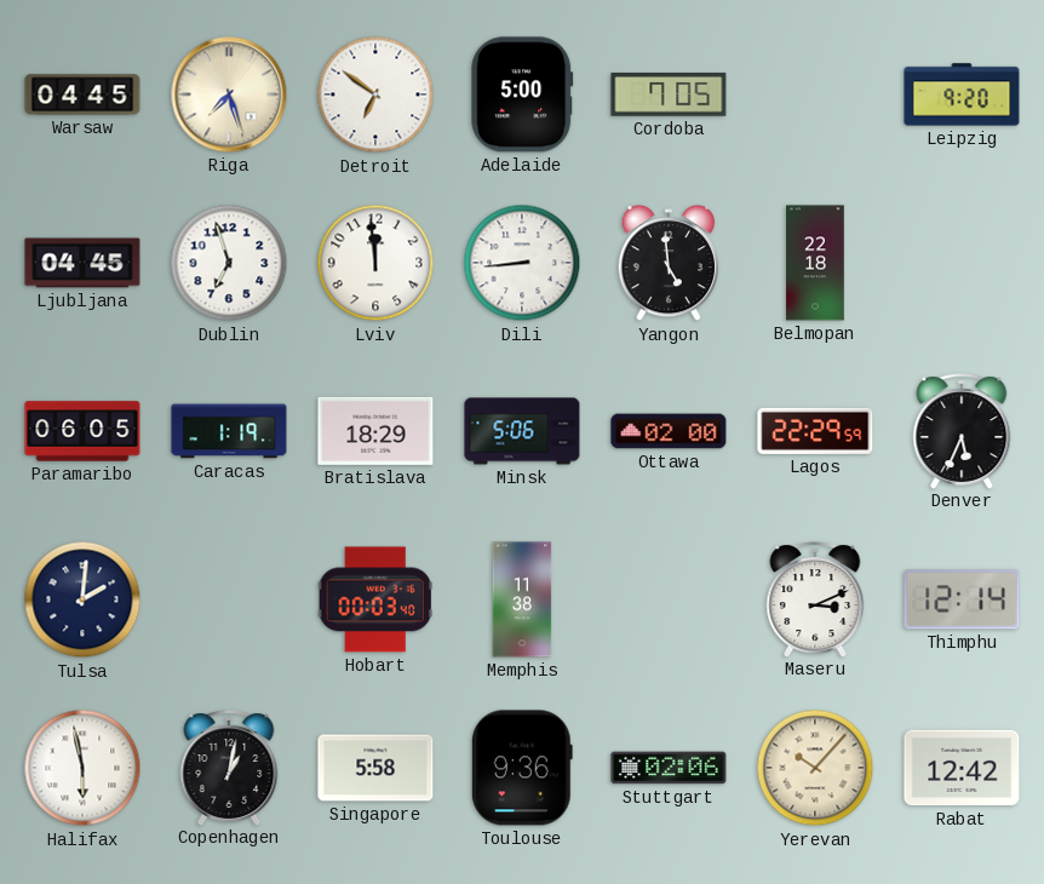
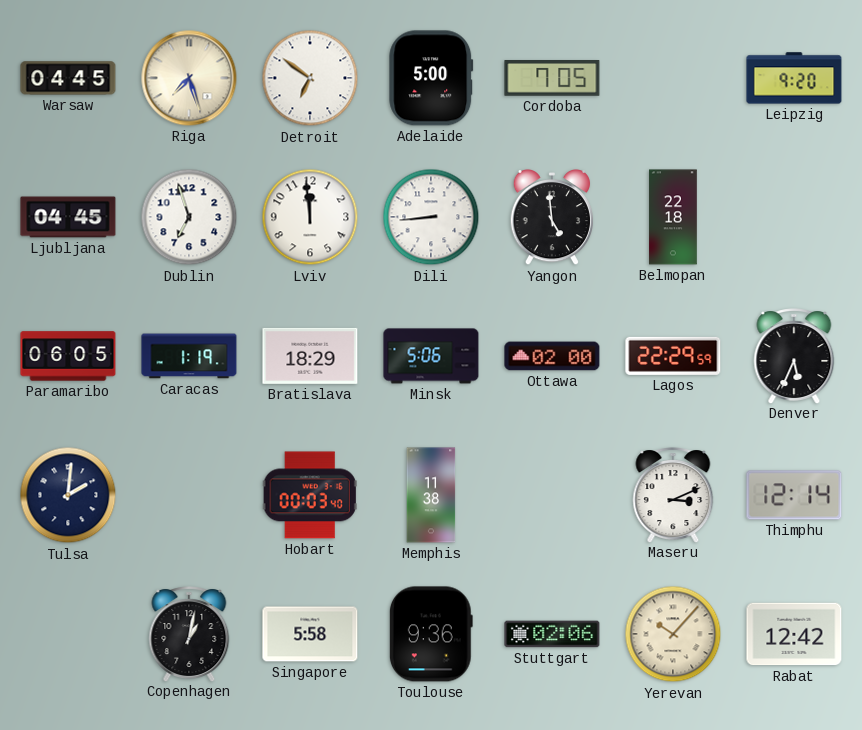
Halifax: 5:58 -> none (82, 768)
